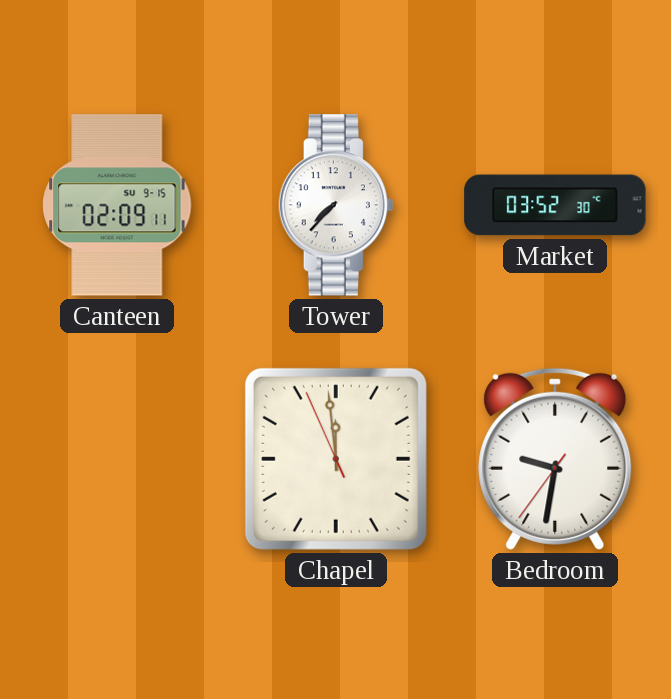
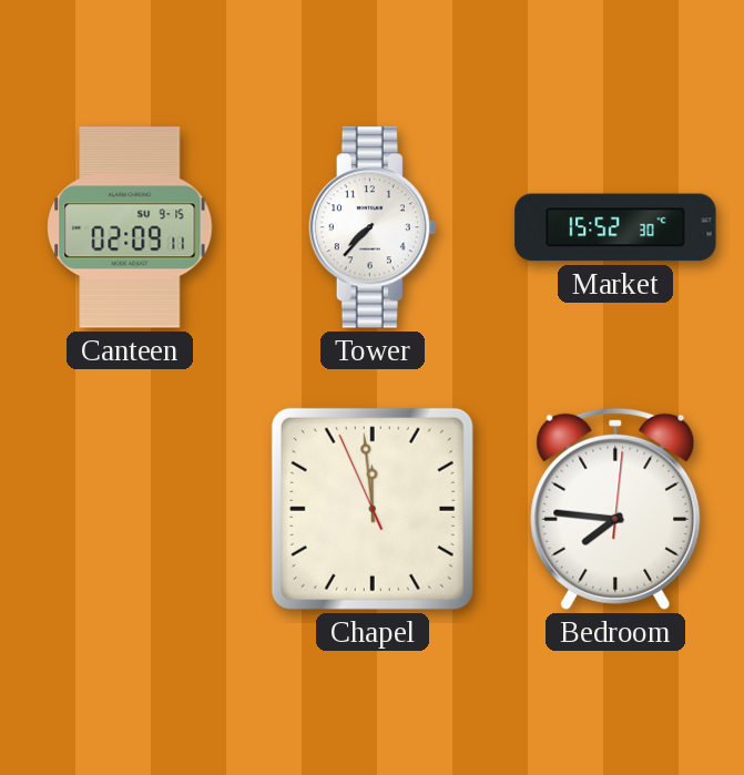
Market: 03:52 -> 15:52 (615, 227)
Bedroom: 9:31 -> 7:46 (615, 509)
